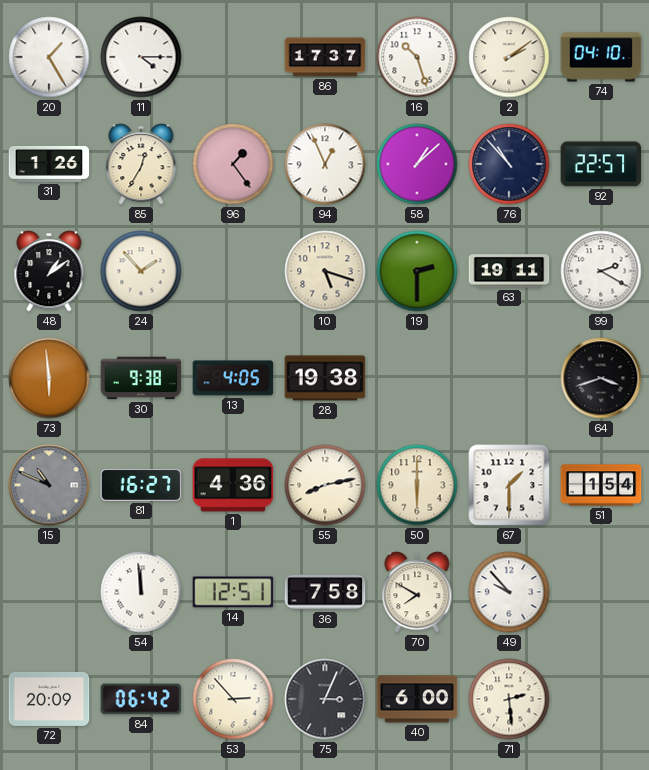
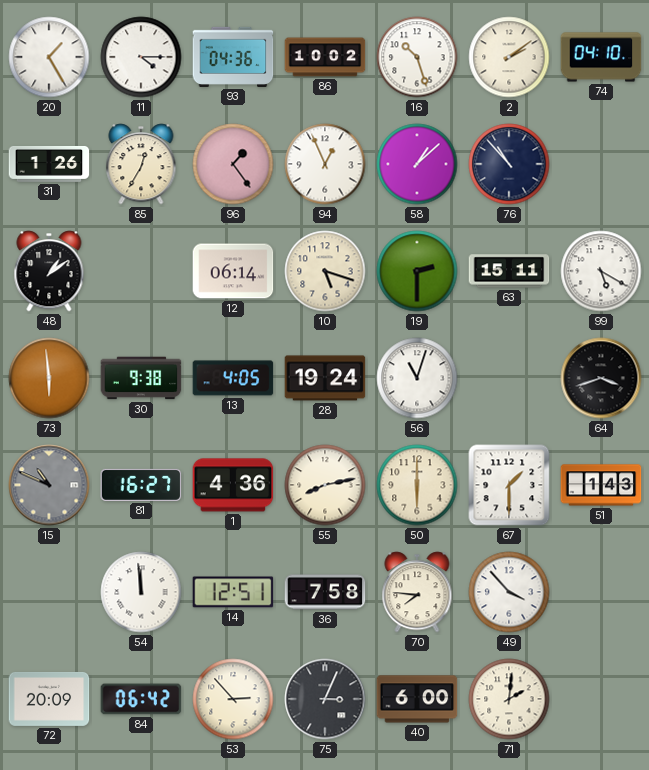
93: none -> 04:36 (233, 57)
86: 17:37 -> 10:02 (325, 57)
92: 22:57 -> none (601, 164)
24: 1:53 -> none (141, 271)
12: none -> 06:14 (233, 271)
63: 19:11 -> 15:11 (509, 271)
99: 2:20 -> 5:20 (601, 271)
28: 19:38 -> 19:24 (325, 378)
56: none -> 11:03 (417, 378)
51: 1:54 -> 1:43 (601, 485)
70: 7:50 -> 7:46 (417, 592)
49: 9:53 -> 3:53 (509, 592)
71: 2:29 -> 2:01 (509, 699)
